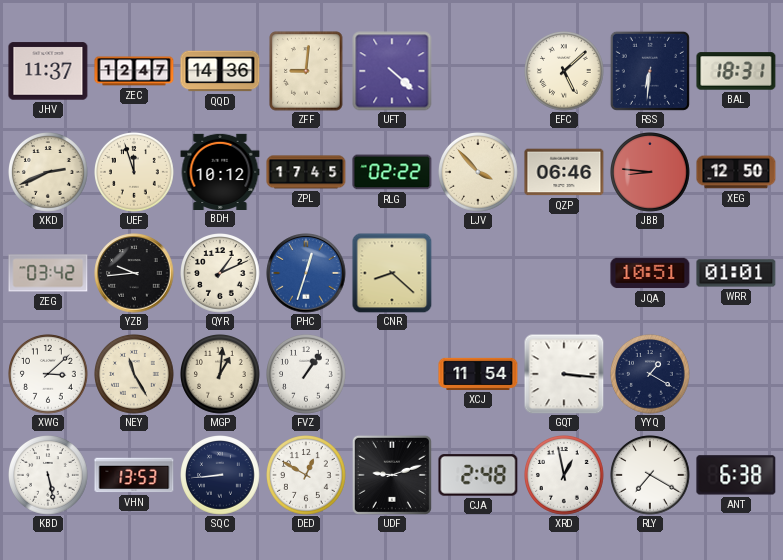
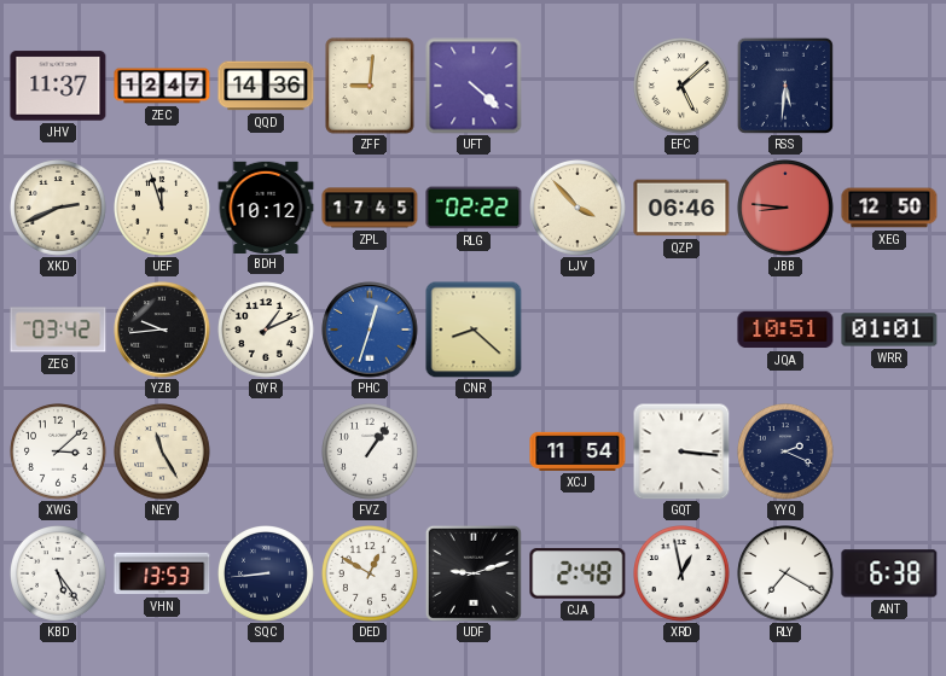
RSS: 6:31 -> 5:31 (785, 86)
BAL: 18:31 -> none (736, 71)
MGP: 1:01 -> none (221, 375)
YYQ: 1:20 -> 2:19 (787, 453)
KBD: 5:28 -> 5:24 (59, 575)
